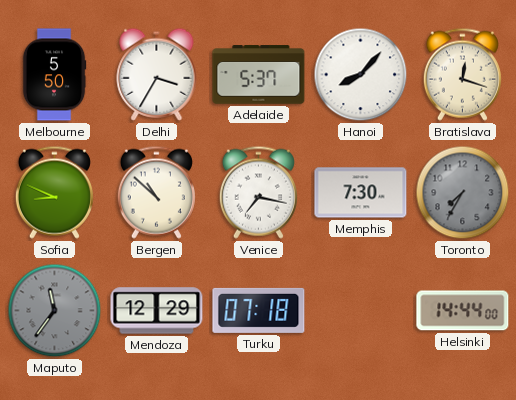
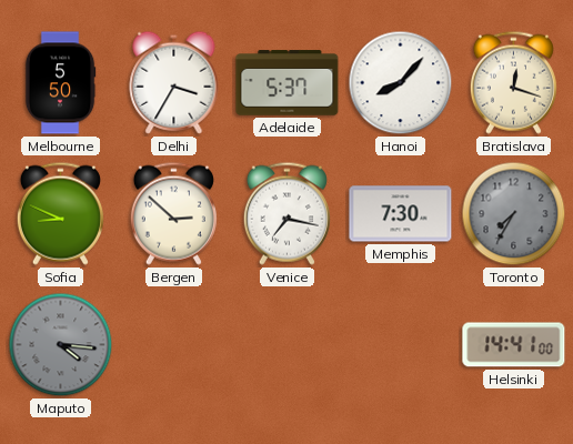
Bergen: 10:52 -> 2:52 (173, 213)
Maputo: 11:36 -> 4:16 (61, 345)
Mendoza: 12:29 -> none (157, 311)
Turku: 07:18 -> none (259, 310)
Helsinki: 14:44 -> 14:41 (514, 345)
